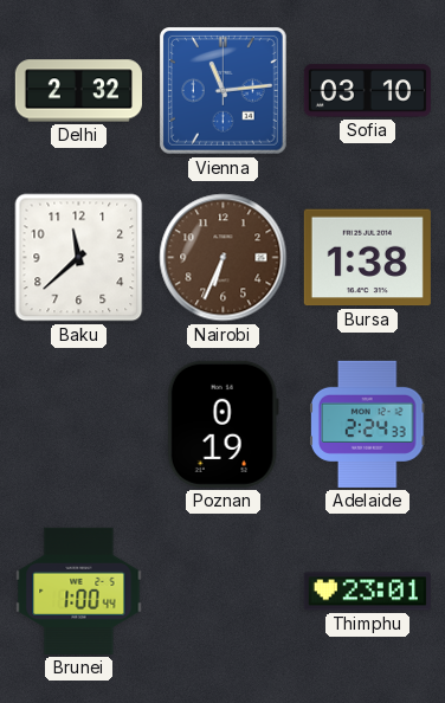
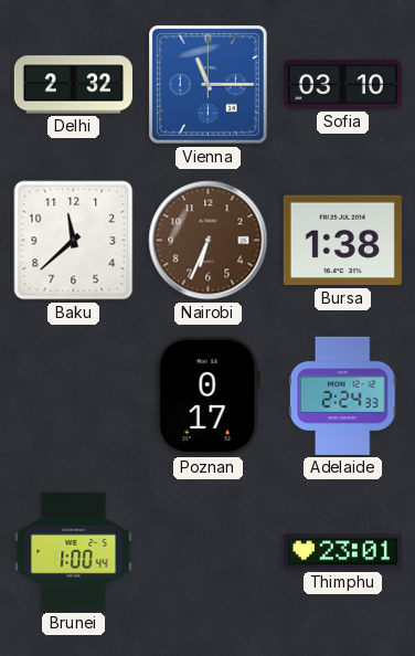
Vienna: 11:14 -> 11:15 (209, 85)
Poznan: 0:19 -> 0:17 (208, 395)
